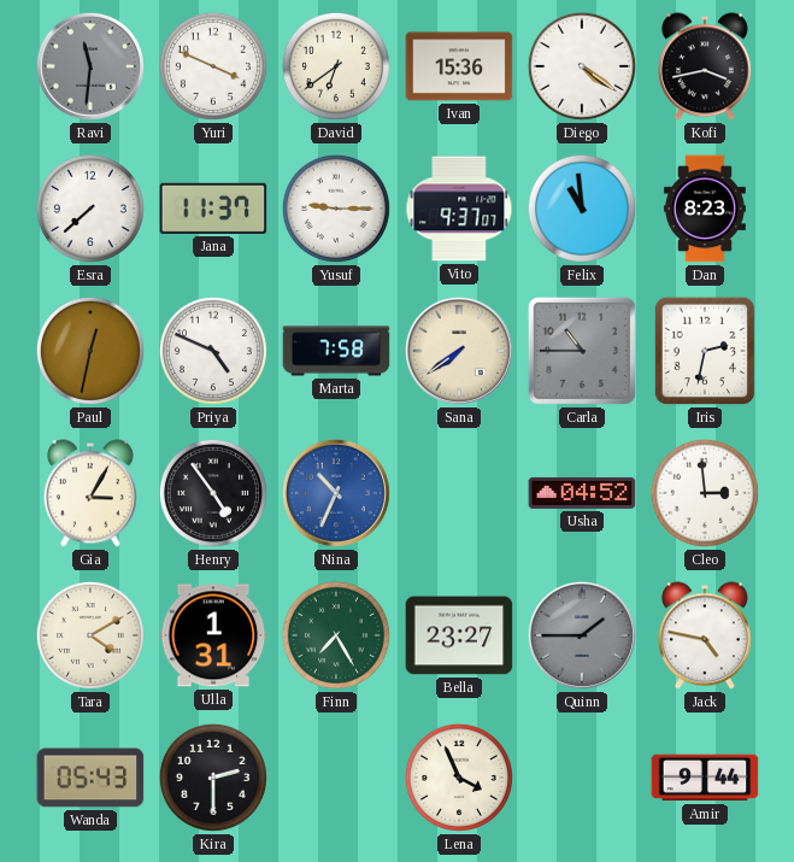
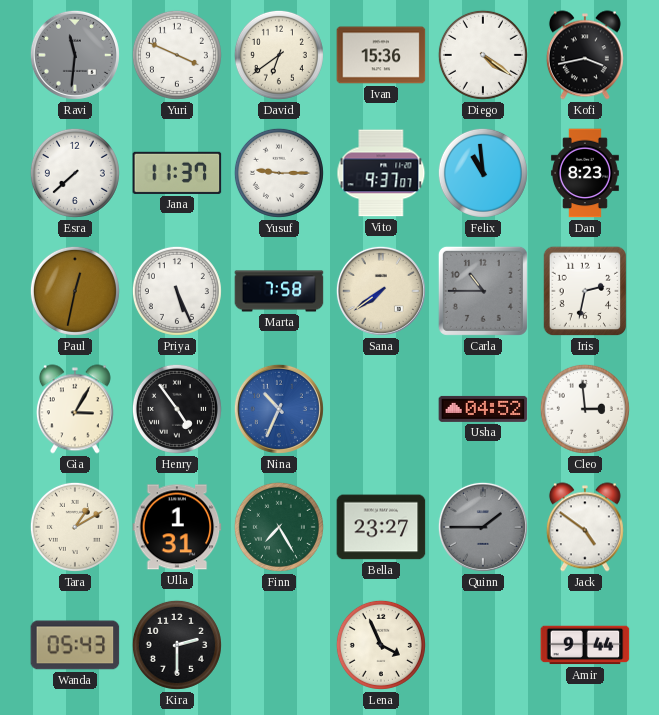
Priya: 4:49 -> 5:26 (177, 291)
Tara: 4:10 -> 1:10 (75, 527)
Jack: 4:47 -> 4:51 (585, 527)
